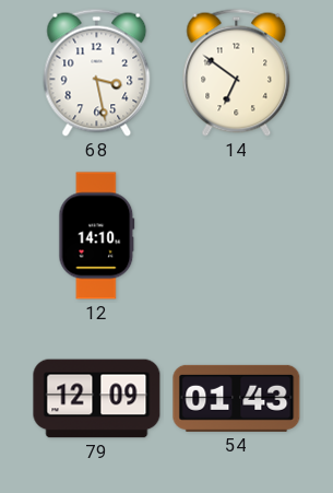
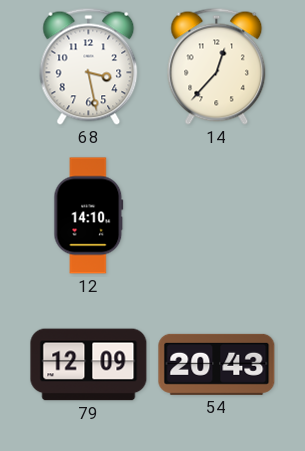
14: 6:51 -> 12:37 (217, 66)
54: 01:43 -> 20:43 (217, 364)
